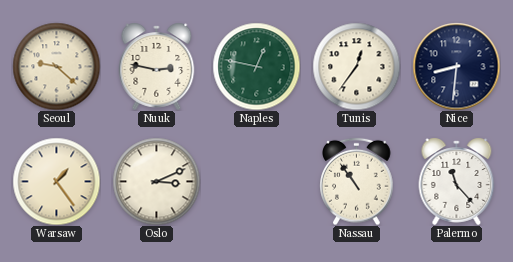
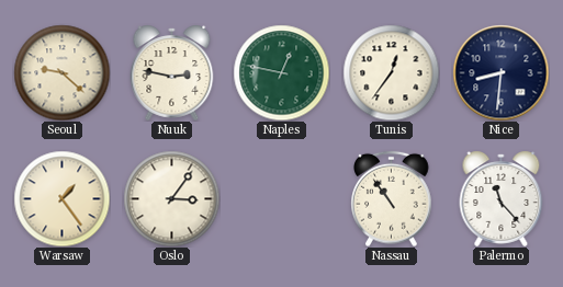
Oslo: 3:11 -> 3:06 (171, 198)
